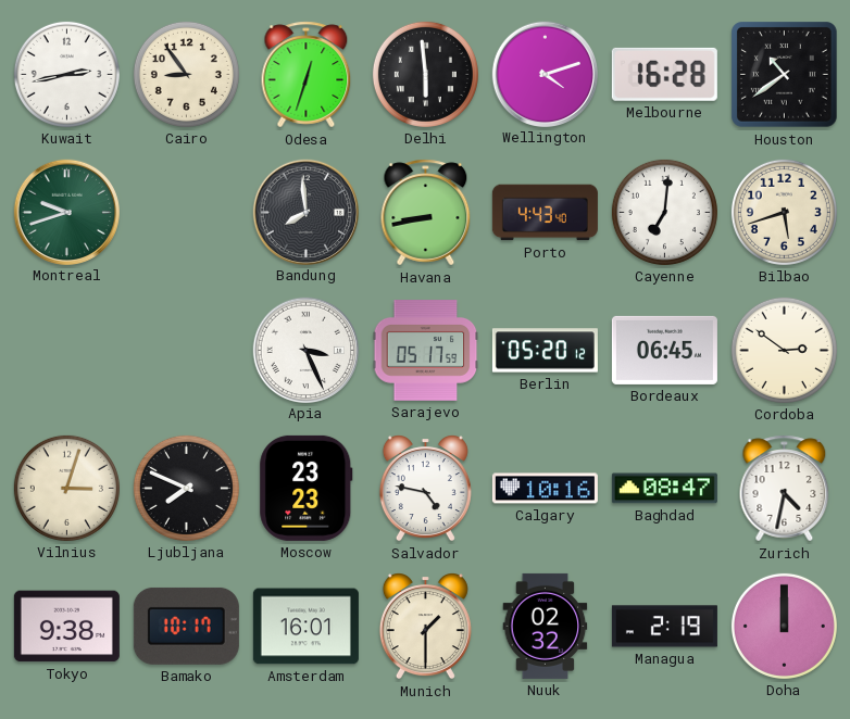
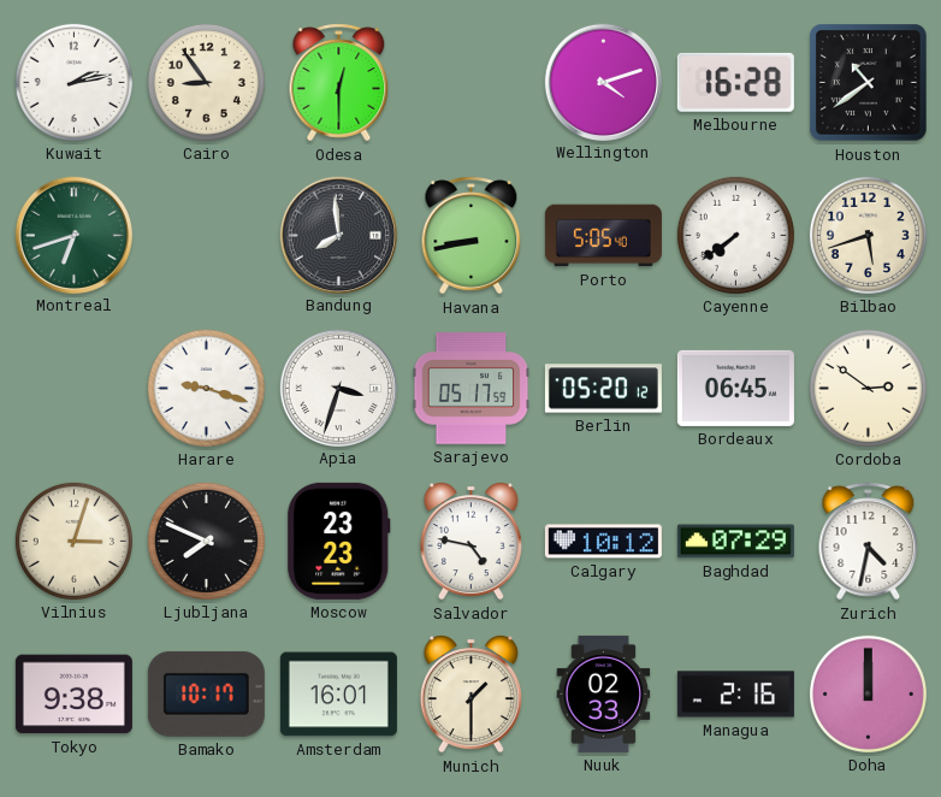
Kuwait: 2:43 -> 2:13 (73, 82)
Odesa: 12:33 -> 12:30 (339, 83)
Delhi: 5:59 -> none (425, 74)
Montreal: 9:42 -> 6:42 (73, 235)
Porto: 4:43 -> 5:05 (603, 236)
Cayenne: 7:01 -> 7:39 (735, 235)
Harare: none -> 9:18 (206, 388)
Apia: 3:26 -> 3:33 (338, 388)
Calgary: 10:16 -> 10:12 (603, 542)
Baghdad: 08:47 -> 07:29 (735, 542)
Nuuk: 02:32 -> 02:33 (604, 693)
Managua: 2:19 -> 2:16 (735, 695)
